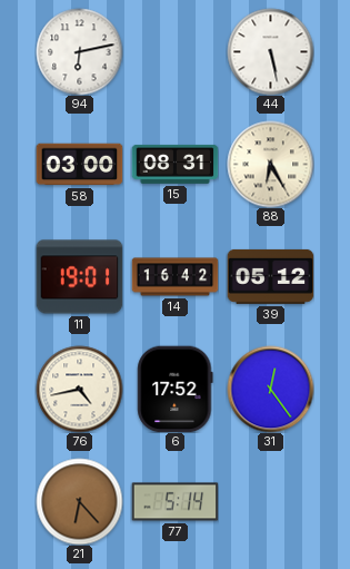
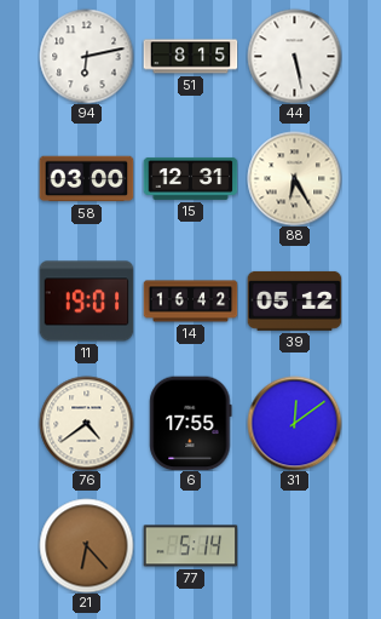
51: none -> 8:15 (190, 57)
15: 08:31 -> 12:31 (190, 178)
76: 4:43 -> 4:39 (86, 423)
6: 17:52 -> 17:55 (191, 423)
31: 12:24 -> 12:09 (294, 423)
